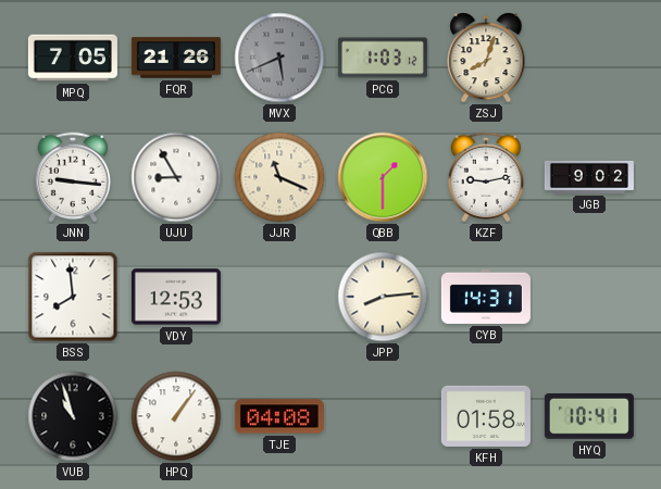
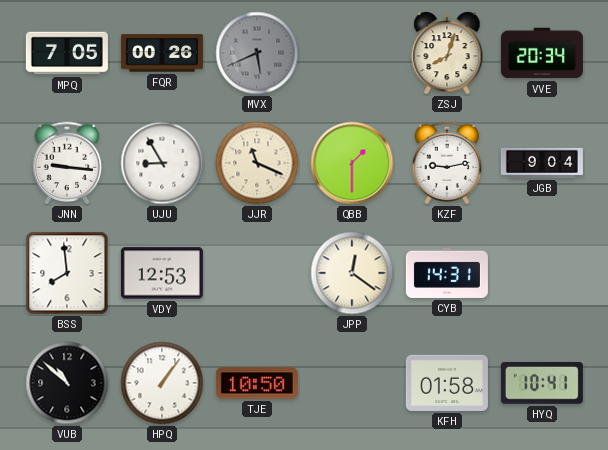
FQR: 21:26 -> 00:26 (162, 53)
PCG: 1:03 -> none (383, 58)
VVE: none -> 20:34 (542, 53)
JGB: 9:02 -> 9:04 (542, 163)
JPP: 8:14 -> 12:21 (352, 273)
VUB: 10:57 -> 10:52 (67, 383)
TJE: 04:08 -> 10:50 (257, 383)
